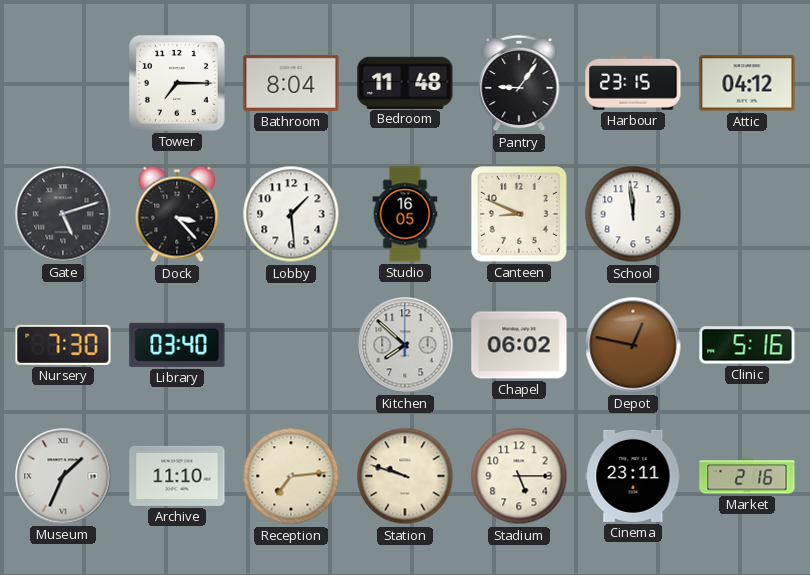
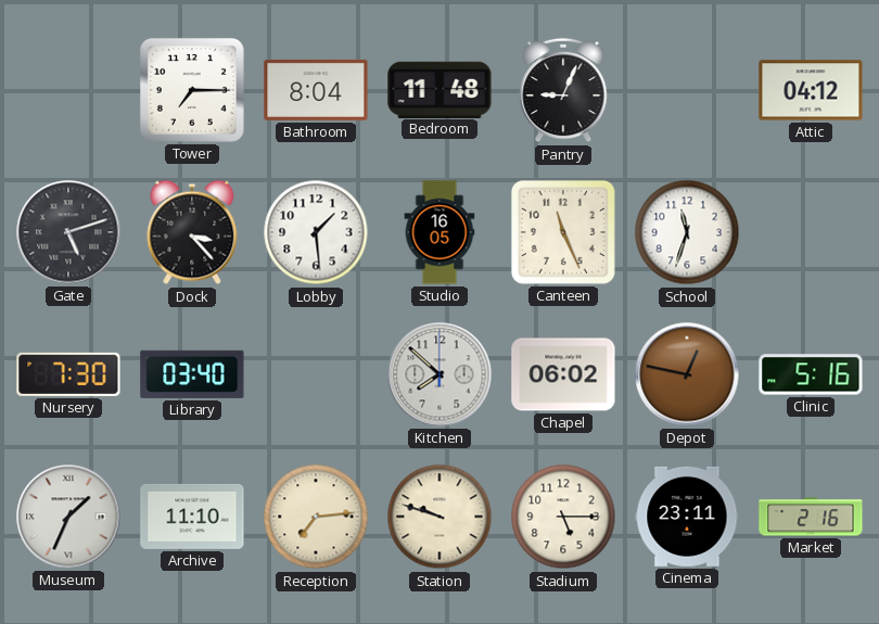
Pantry: 9:06 -> 9:04 (563, 90)
Harbour: 23:15 -> none (633, 83)
Canteen: 8:49 -> 11:26 (563, 232)
School: 11:59 -> 11:33 (687, 232)
